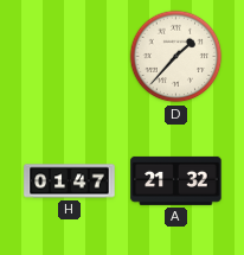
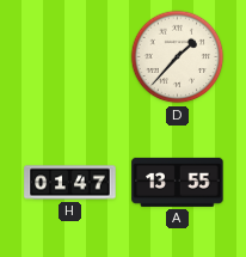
A: 21:32 -> 13:55 (178, 182)
